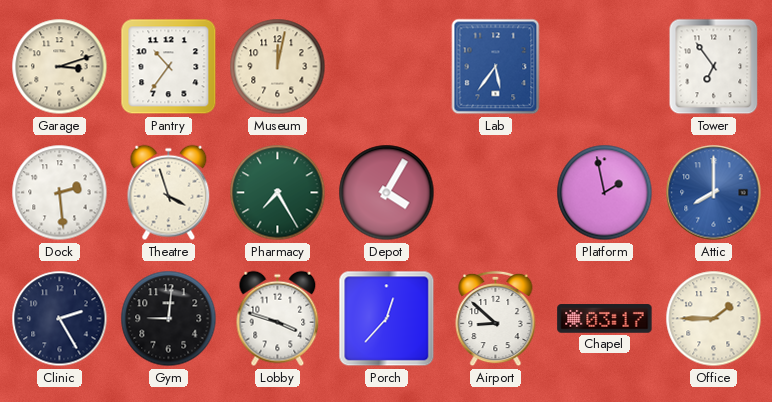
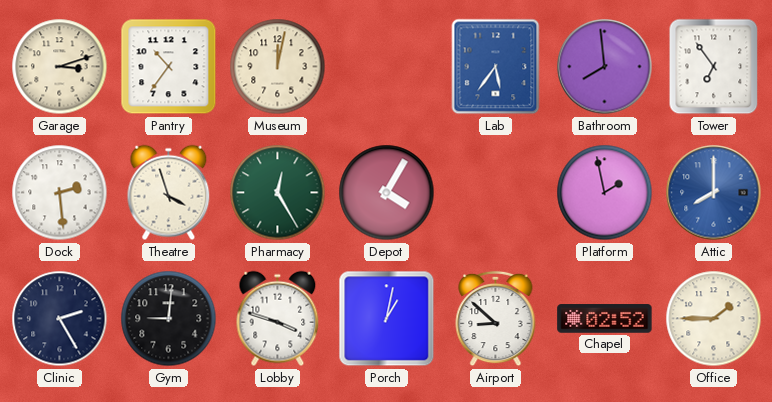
Bathroom: none -> 7:59 (605, 67)
Pharmacy: 7:25 -> 12:25 (278, 193)
Porch: 12:37 -> 1:02 (387, 319)
Chapel: 03:17 -> 02:52 (605, 319)
